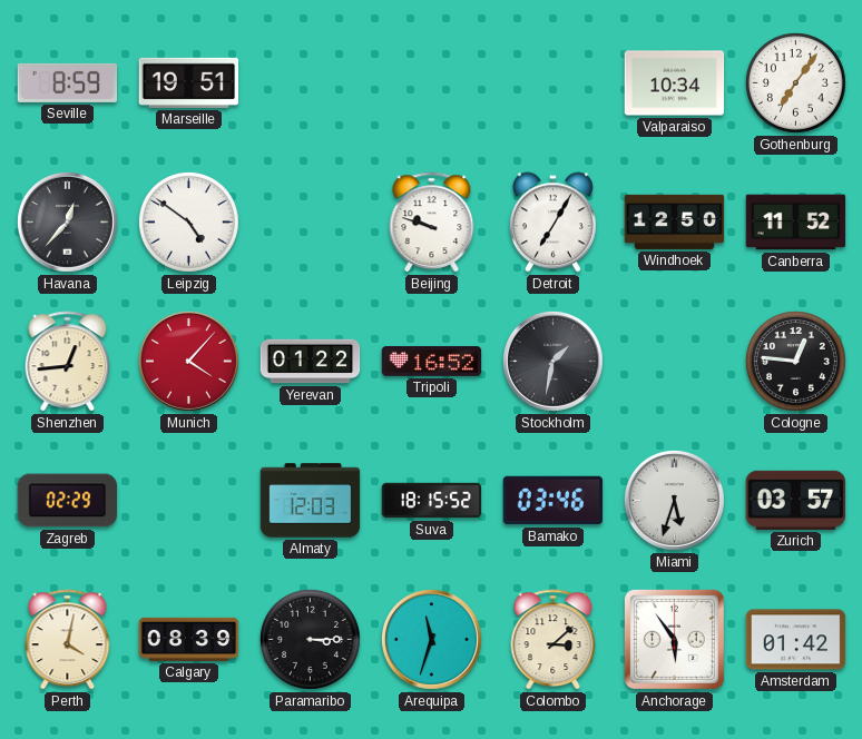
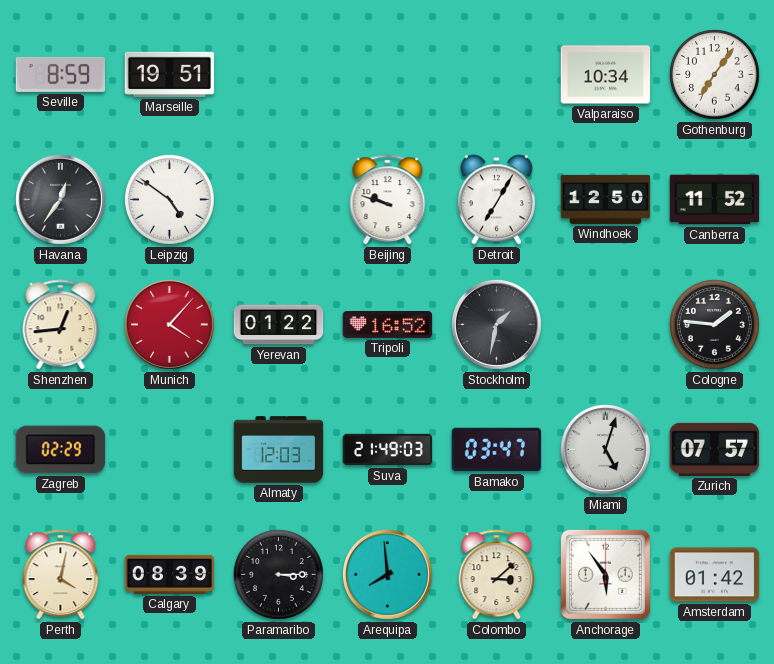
Havana: 12:37 -> 12:36 (60, 199)
Cologne: 12:46 -> 1:46 (714, 324)
Suva: 18:15 -> 21:49 (388, 450)
Bamako: 03:46 -> 03:47 (497, 450)
Miami: 5:33 -> 5:03 (605, 449)
Zurich: 03:57 -> 07:57 (715, 449)
Arequipa: 11:33 -> 7:59 (387, 574)
